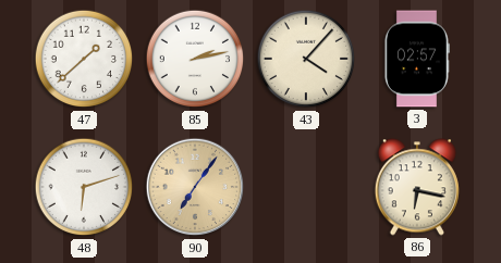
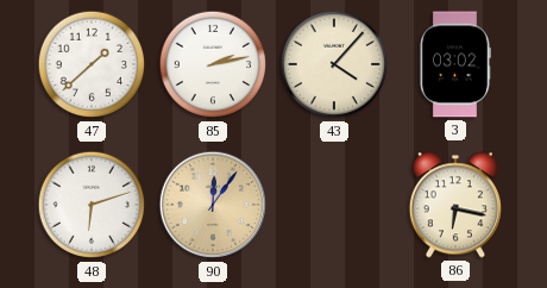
3: 02:57 -> 03:02 (454, 64)
90: 7:06 -> 12:06 (213, 205)
